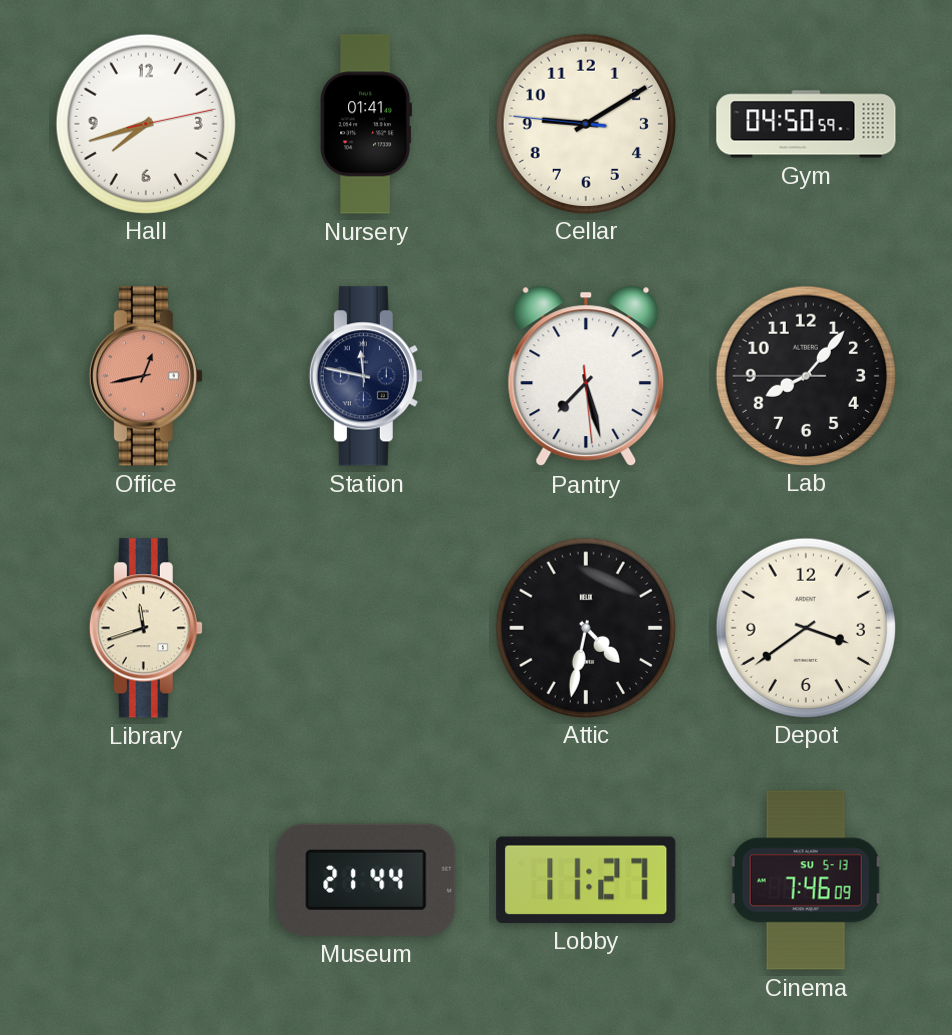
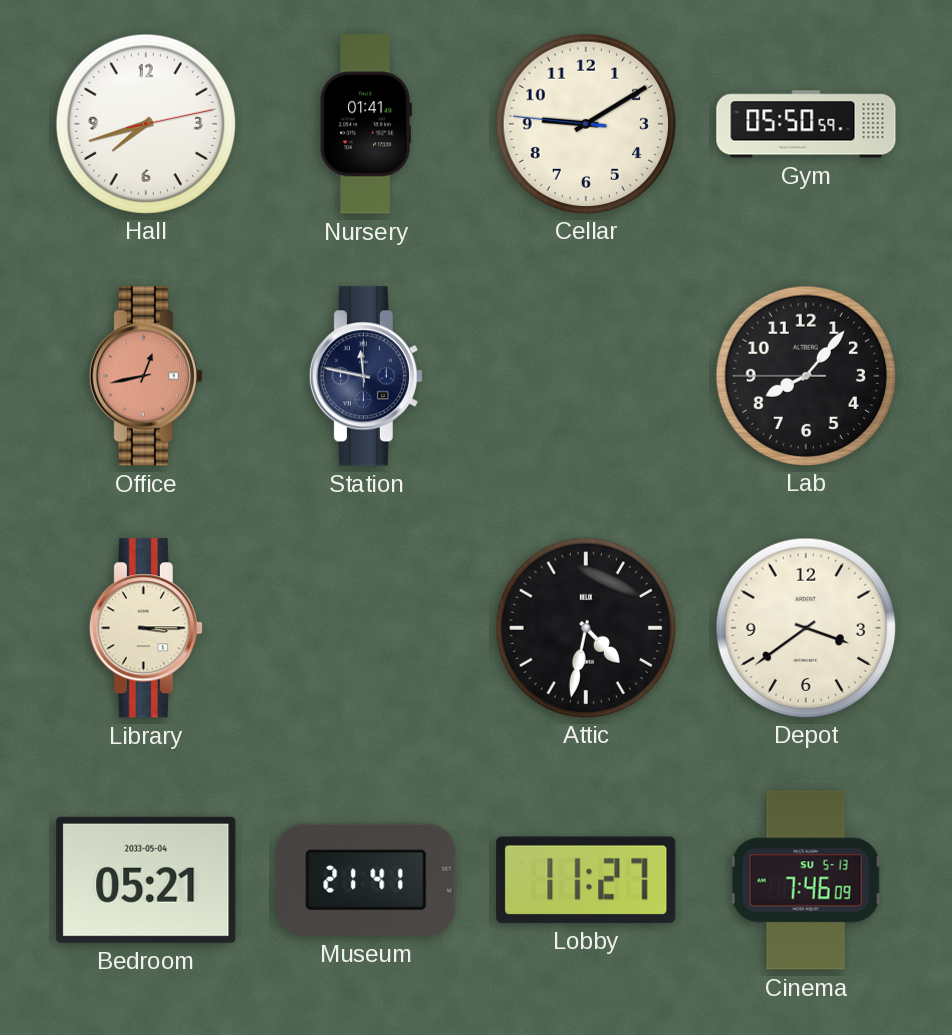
Gym: 04:50 -> 05:50 (806, 124)
Pantry: 7:27 -> none (586, 376)
Library: 11:42 -> 3:15 (146, 628)
Bedroom: none -> 05:21 (146, 880)
Museum: 21:44 -> 21:41 (366, 880)
